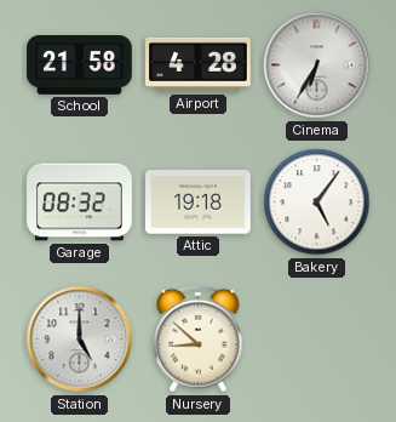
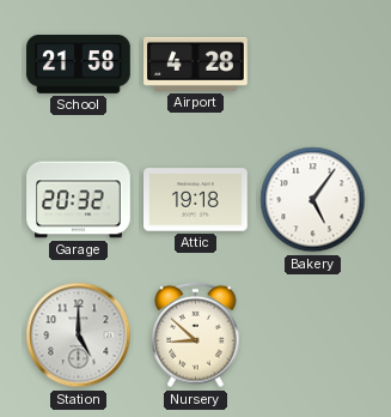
Cinema: 6:35 -> none (317, 65)
Garage: 08:32 -> 20:32 (79, 200)
